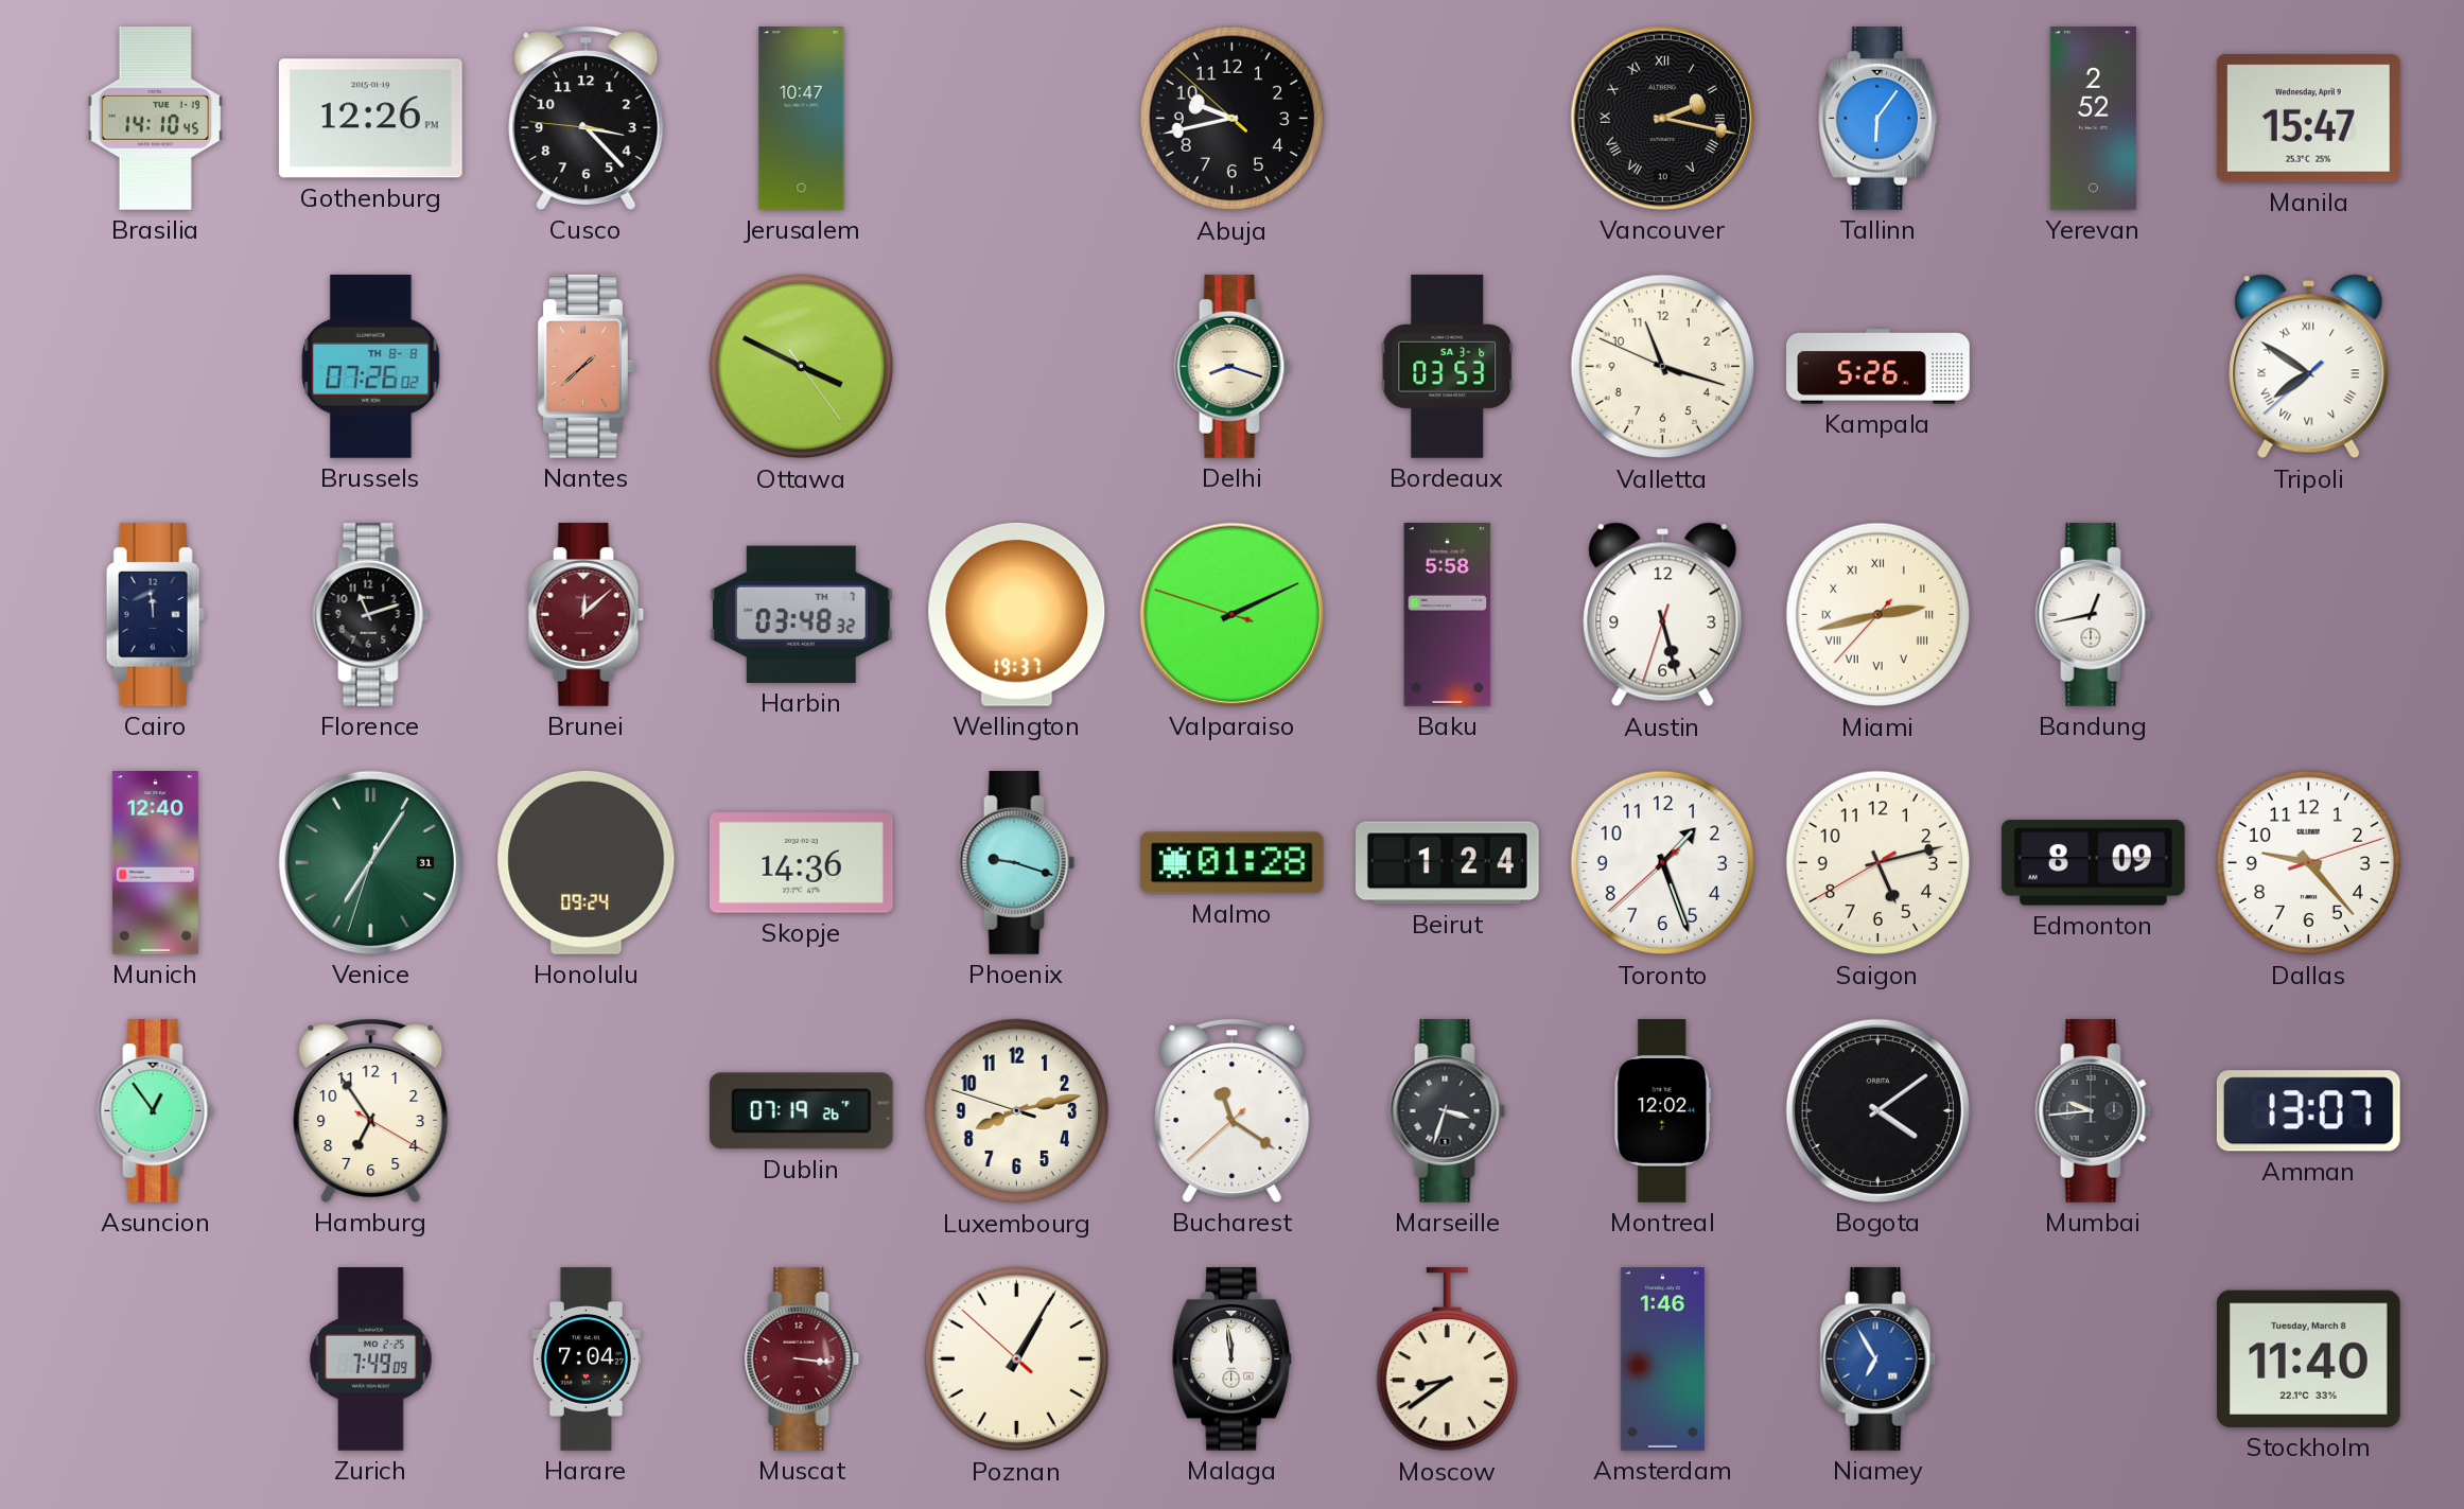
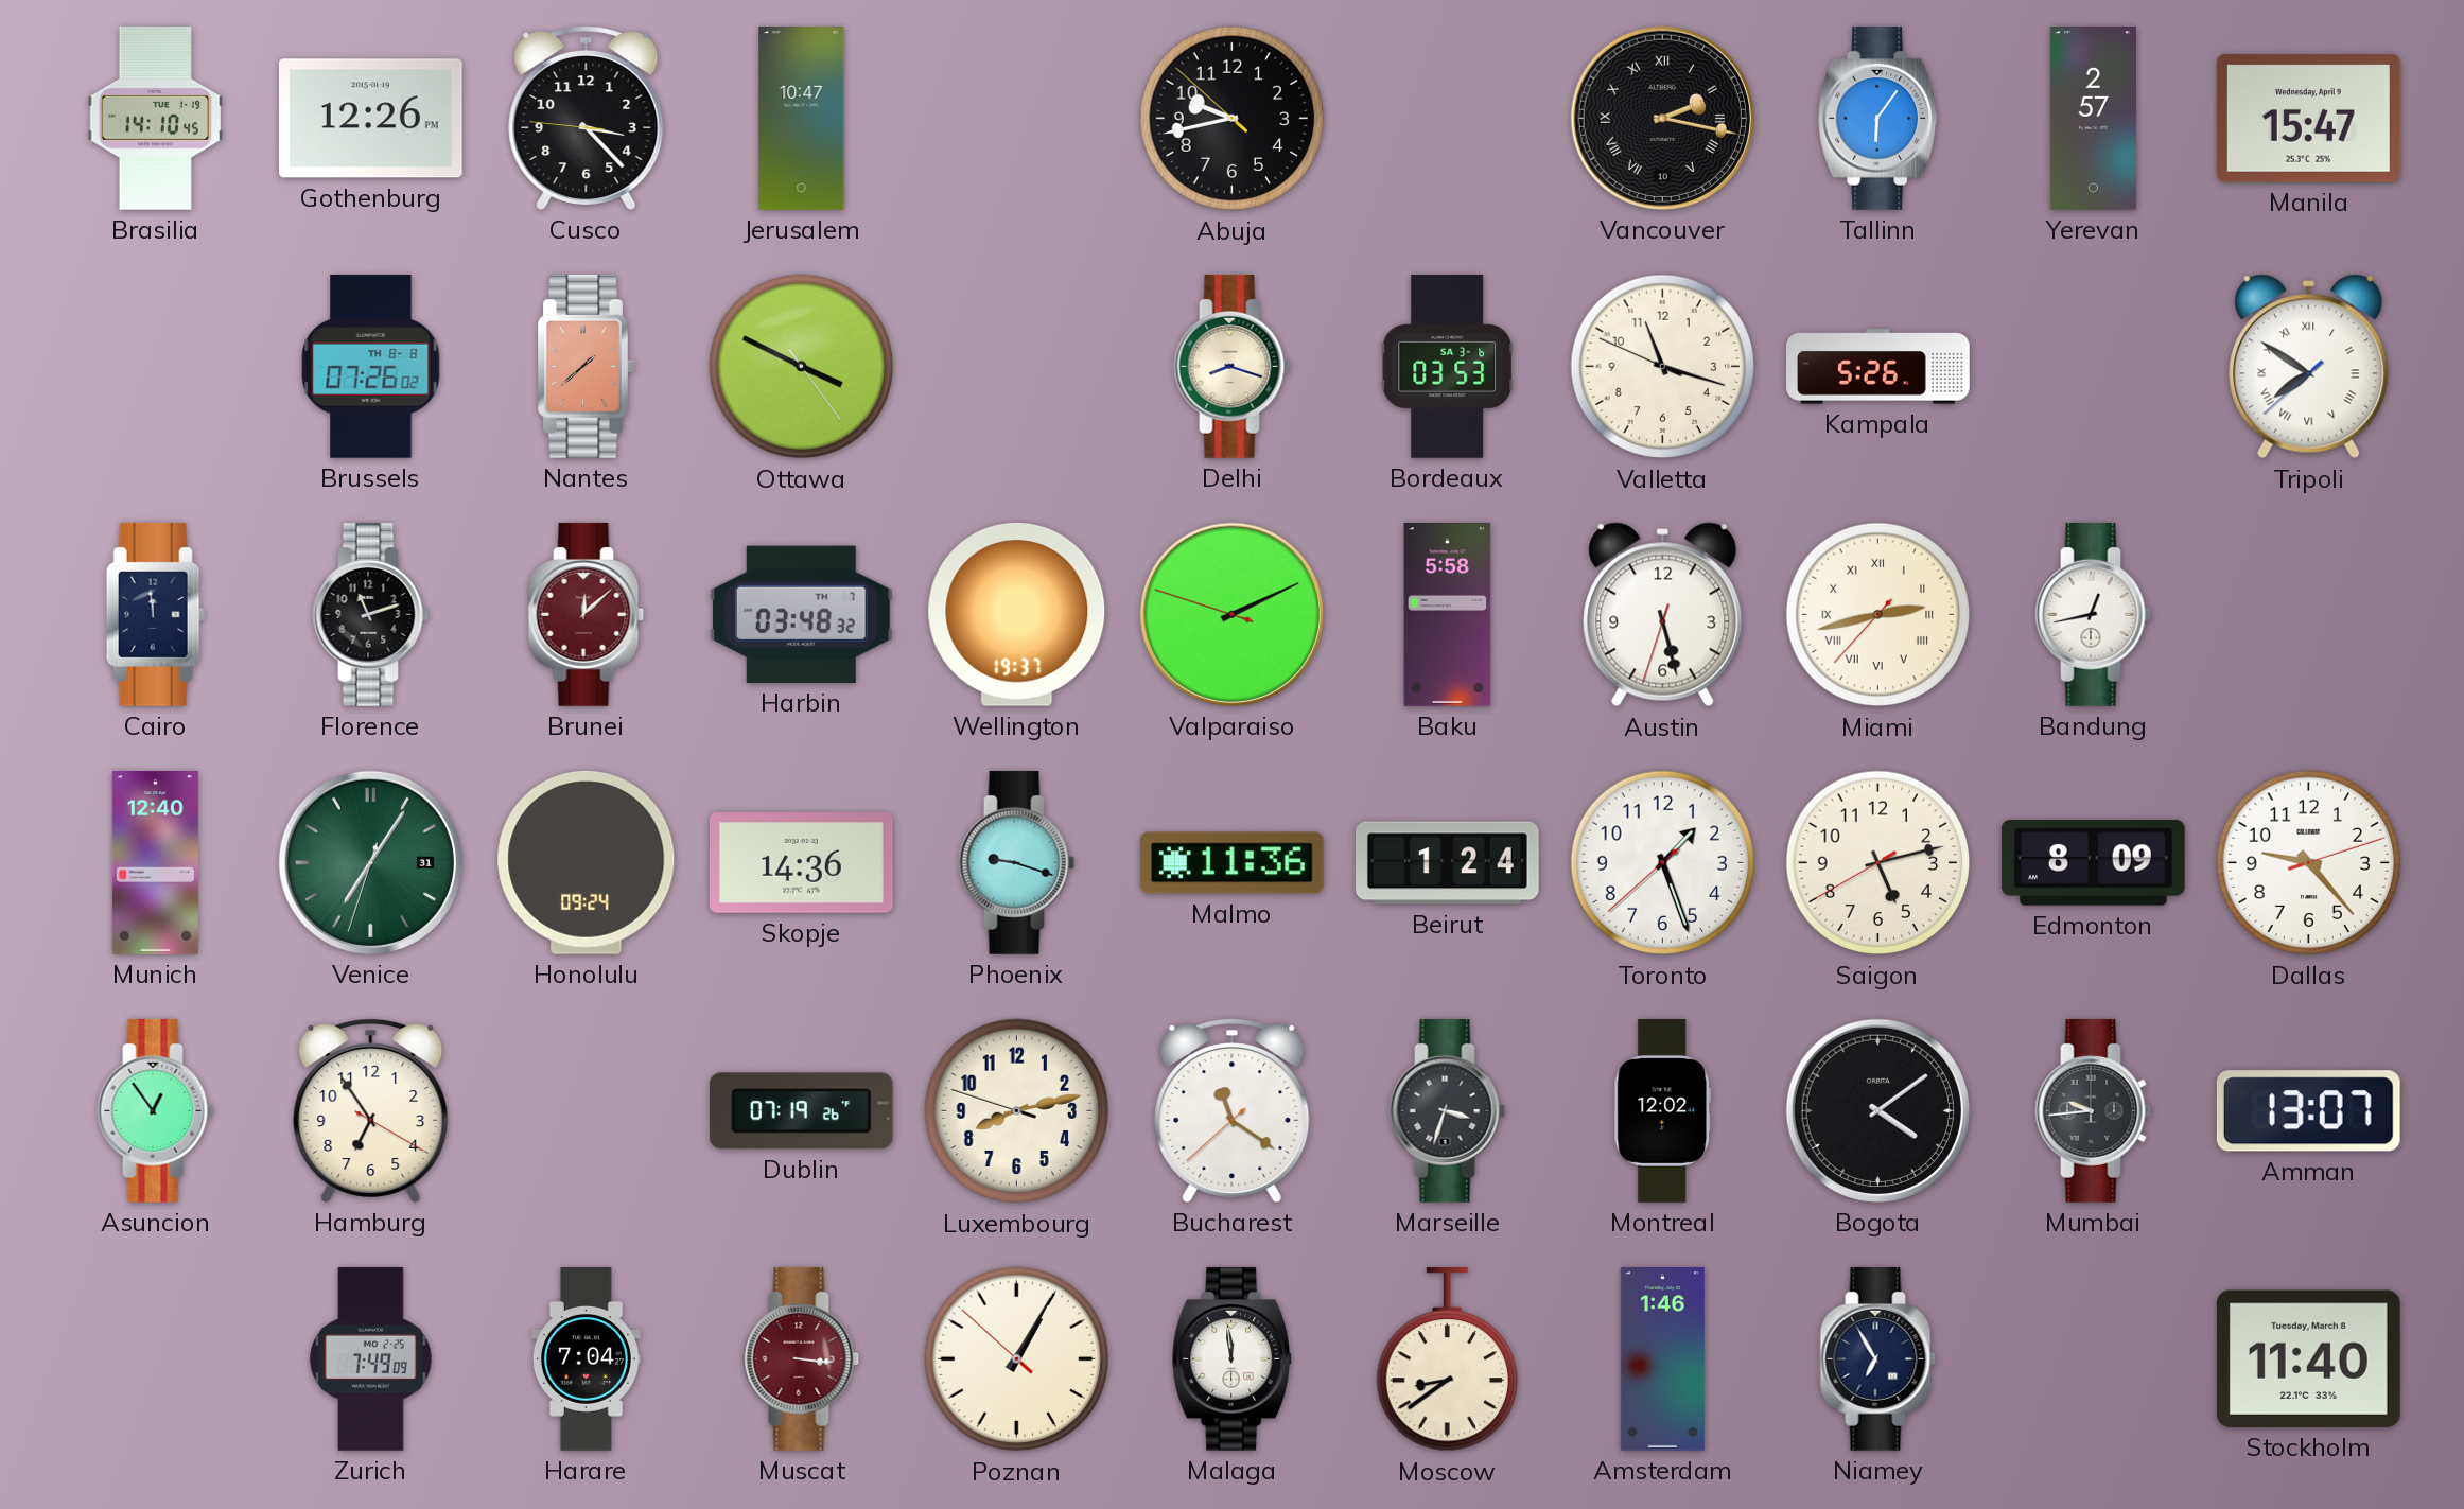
Yerevan: 2:52 -> 2:57 (2093, 119)
Malmo: 01:28 -> 11:36 (1231, 863)
Niamey dial: blue -> navy (1878, 1358)
